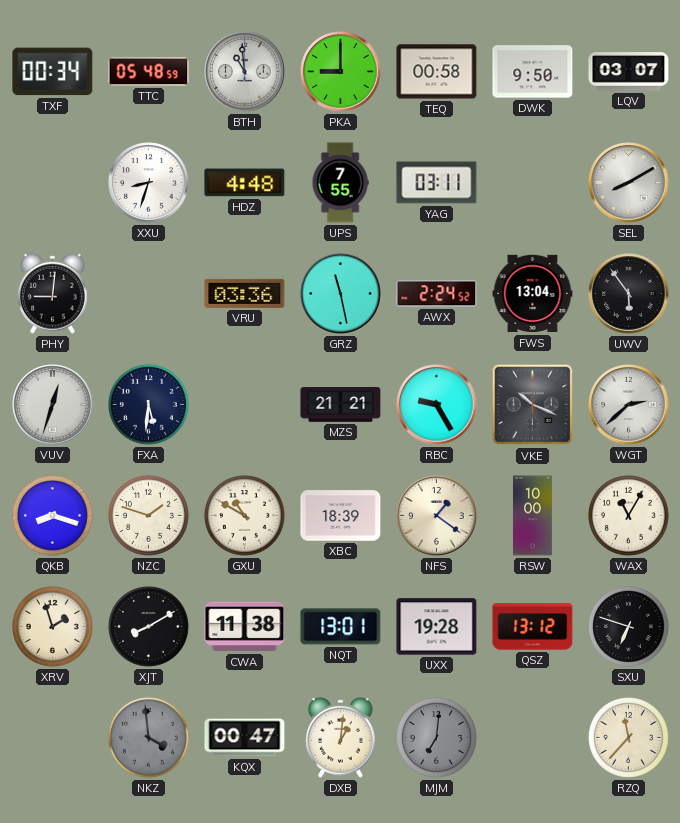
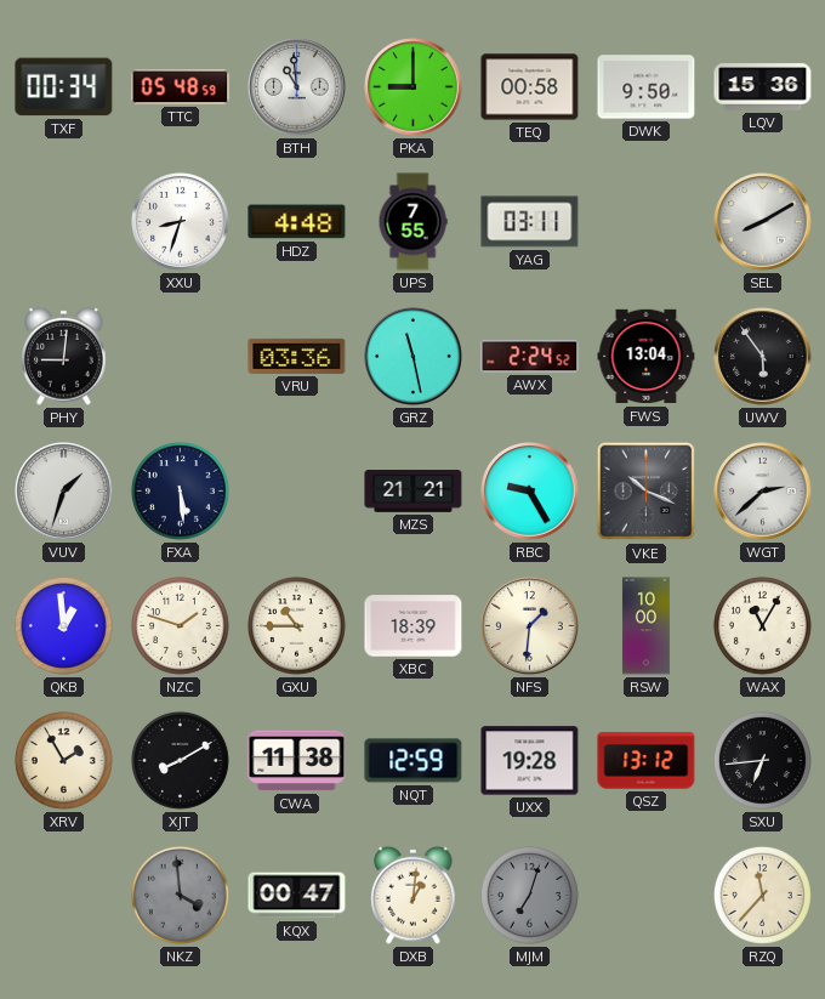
LQV: 03:07 -> 15:36 (763, 87)
VUV: 12:33 -> 1:33 (64, 492)
FXA: 5:31 -> 5:29 (180, 490)
QKB: 8:18 -> 12:59 (63, 625)
GXU: 10:50 -> 10:45 (296, 625)
NFS: 1:21 -> 1:31 (530, 626)
XRV: 1:57 -> 1:55 (63, 760)
NQT: 13:01 -> 12:59 (414, 761)
SXU: 6:48 -> 6:44 (762, 760)
MJM: 7:01 -> 7:03 (529, 895)
